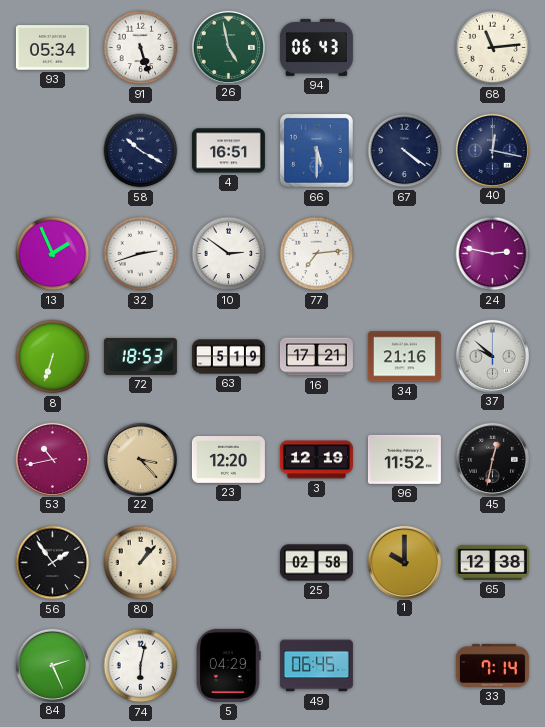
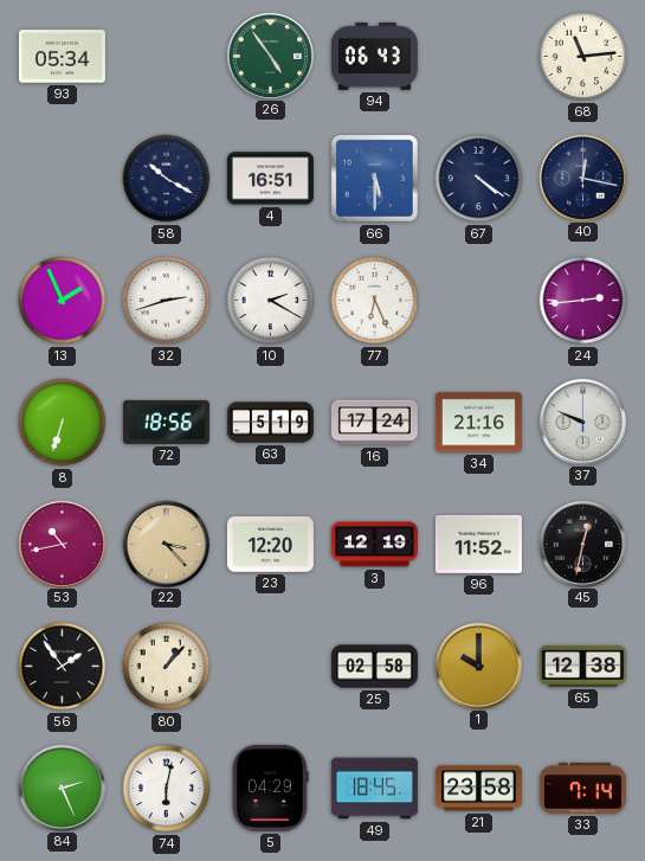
91: 5:27 -> none (141, 48)
26: 4:58 -> 4:54 (270, 56)
10: 2:51 -> 2:20 (271, 301)
77: 7:14 -> 6:26 (375, 301)
24: 2:47 -> 2:44 (583, 301)
72: 18:53 -> 18:56 (166, 422)
16: 17:21 -> 17:24 (374, 423)
37: 9:52 -> 9:49 (582, 422)
49: 06:45 -> 18:45 (374, 789)
21: none -> 23:58 (478, 789)
